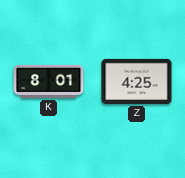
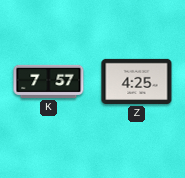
K: 8:01 -> 7:57 (49, 81)
